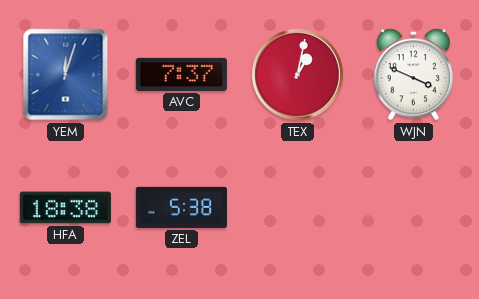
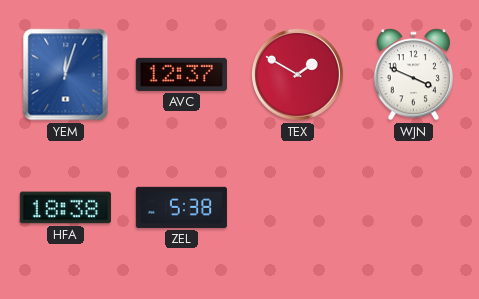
AVC: 7:37 -> 12:37 (181, 74)
TEX: 1:02 -> 1:50 (297, 74)
